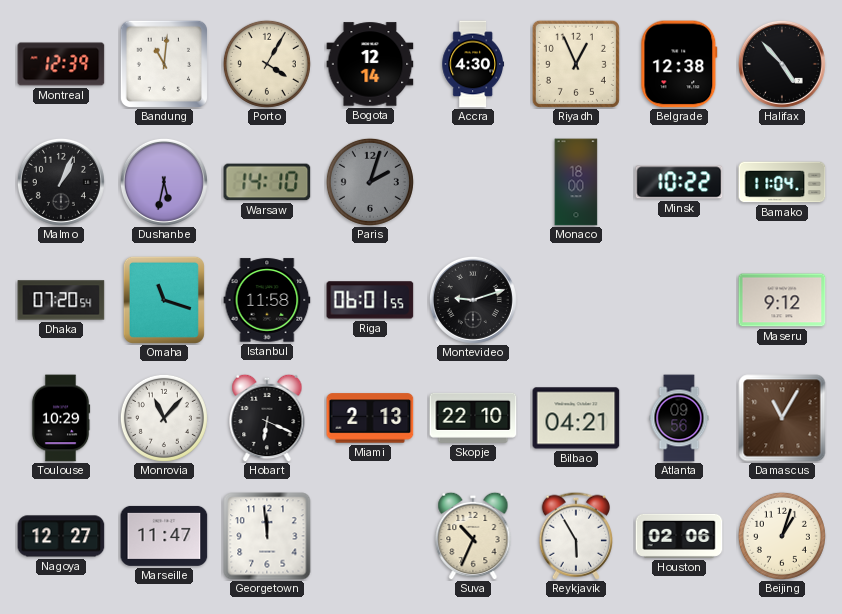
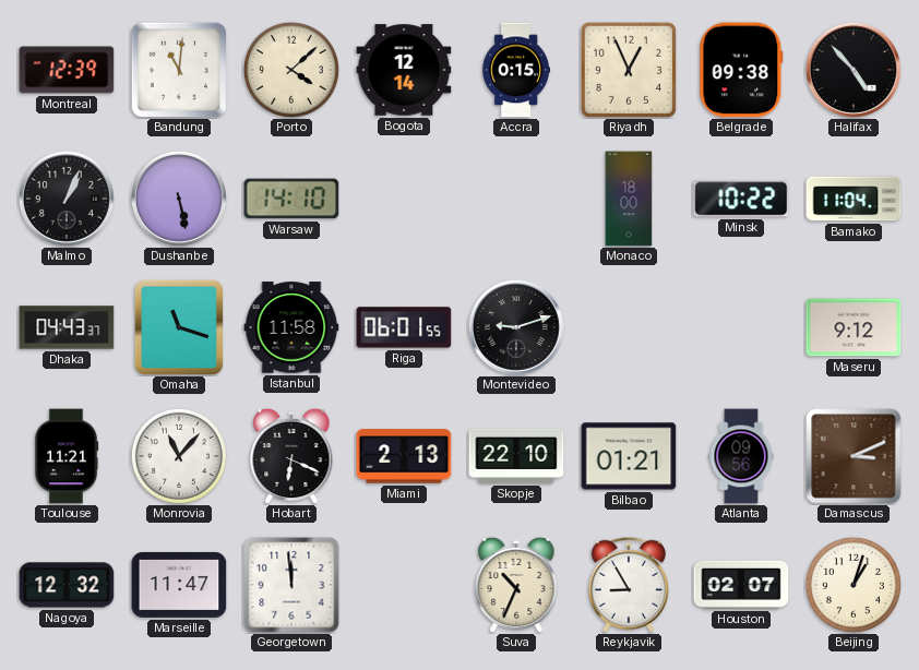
Porto: 4:05 -> 4:08 (291, 70)
Accra: 4:30 -> 0:15 (516, 70)
Belgrade: 12:38 -> 09:38 (741, 70)
Dushanbe: 5:32 -> 5:28 (179, 199)
Paris: 2:03 -> none (370, 182)
Dhaka: 07:20 -> 04:43 (67, 327)
Toulouse: 10:29 -> 11:21 (67, 456)
Bilbao: 04:21 -> 01:21 (629, 456)
Damascus: 11:05 -> 3:11 (854, 456)
Nagoya: 12:27 -> 12:32 (67, 585)
Reykjavik: 5:55 -> 8:55 (628, 585)
Houston: 02:06 -> 02:07 (741, 585)
